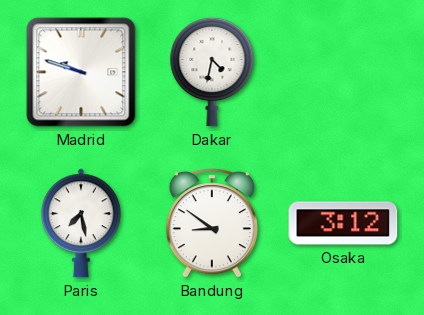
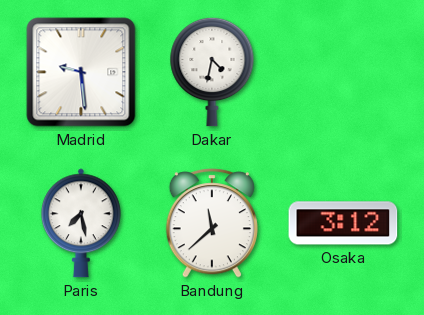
Madrid: 9:48 -> 9:29 (81, 72)
Bandung: 8:51 -> 11:38 (212, 223)
